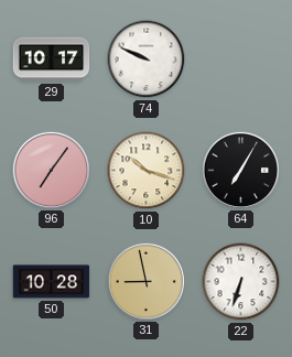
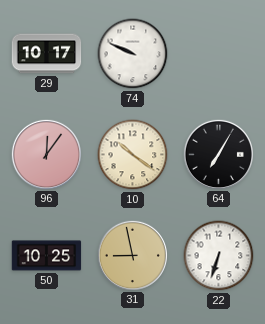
96: 7:06 -> 12:06 (46, 154)
10: 10:18 -> 10:21 (133, 155)
50: 10:28 -> 10:25 (47, 256)
